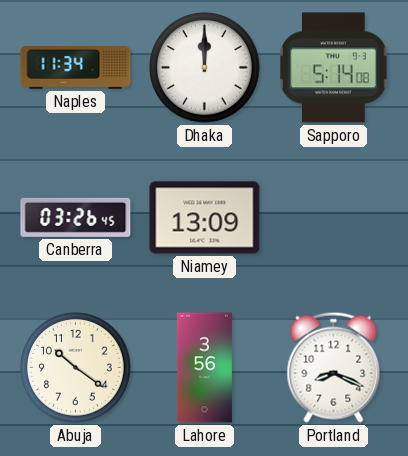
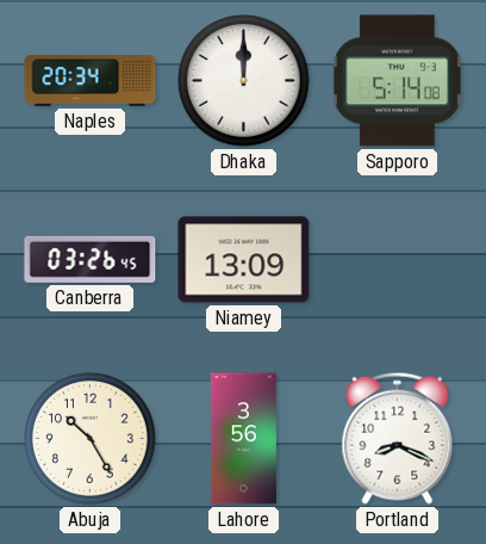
Naples: 11:34 -> 20:34 (91, 81)
Abuja: 10:21 -> 10:25 (91, 439)
